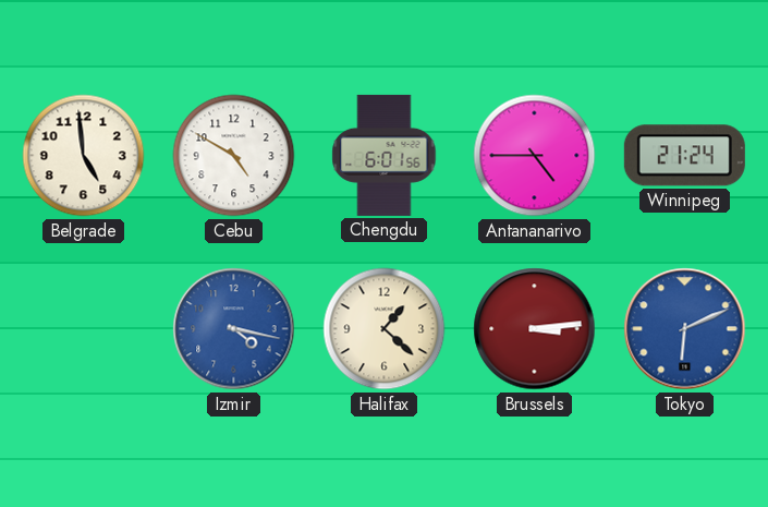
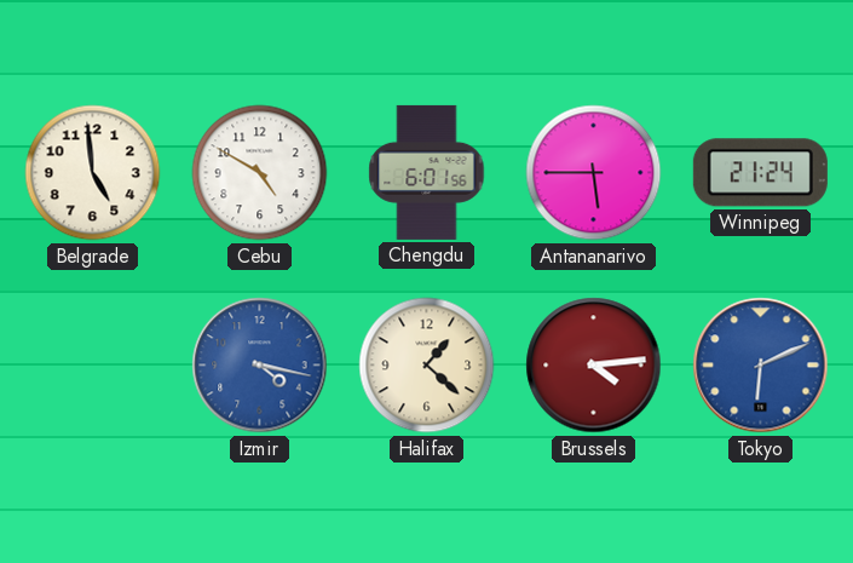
Antananarivo: 4:45 -> 5:45 (594, 173)
Brussels: 3:14 -> 4:14 (594, 366)
